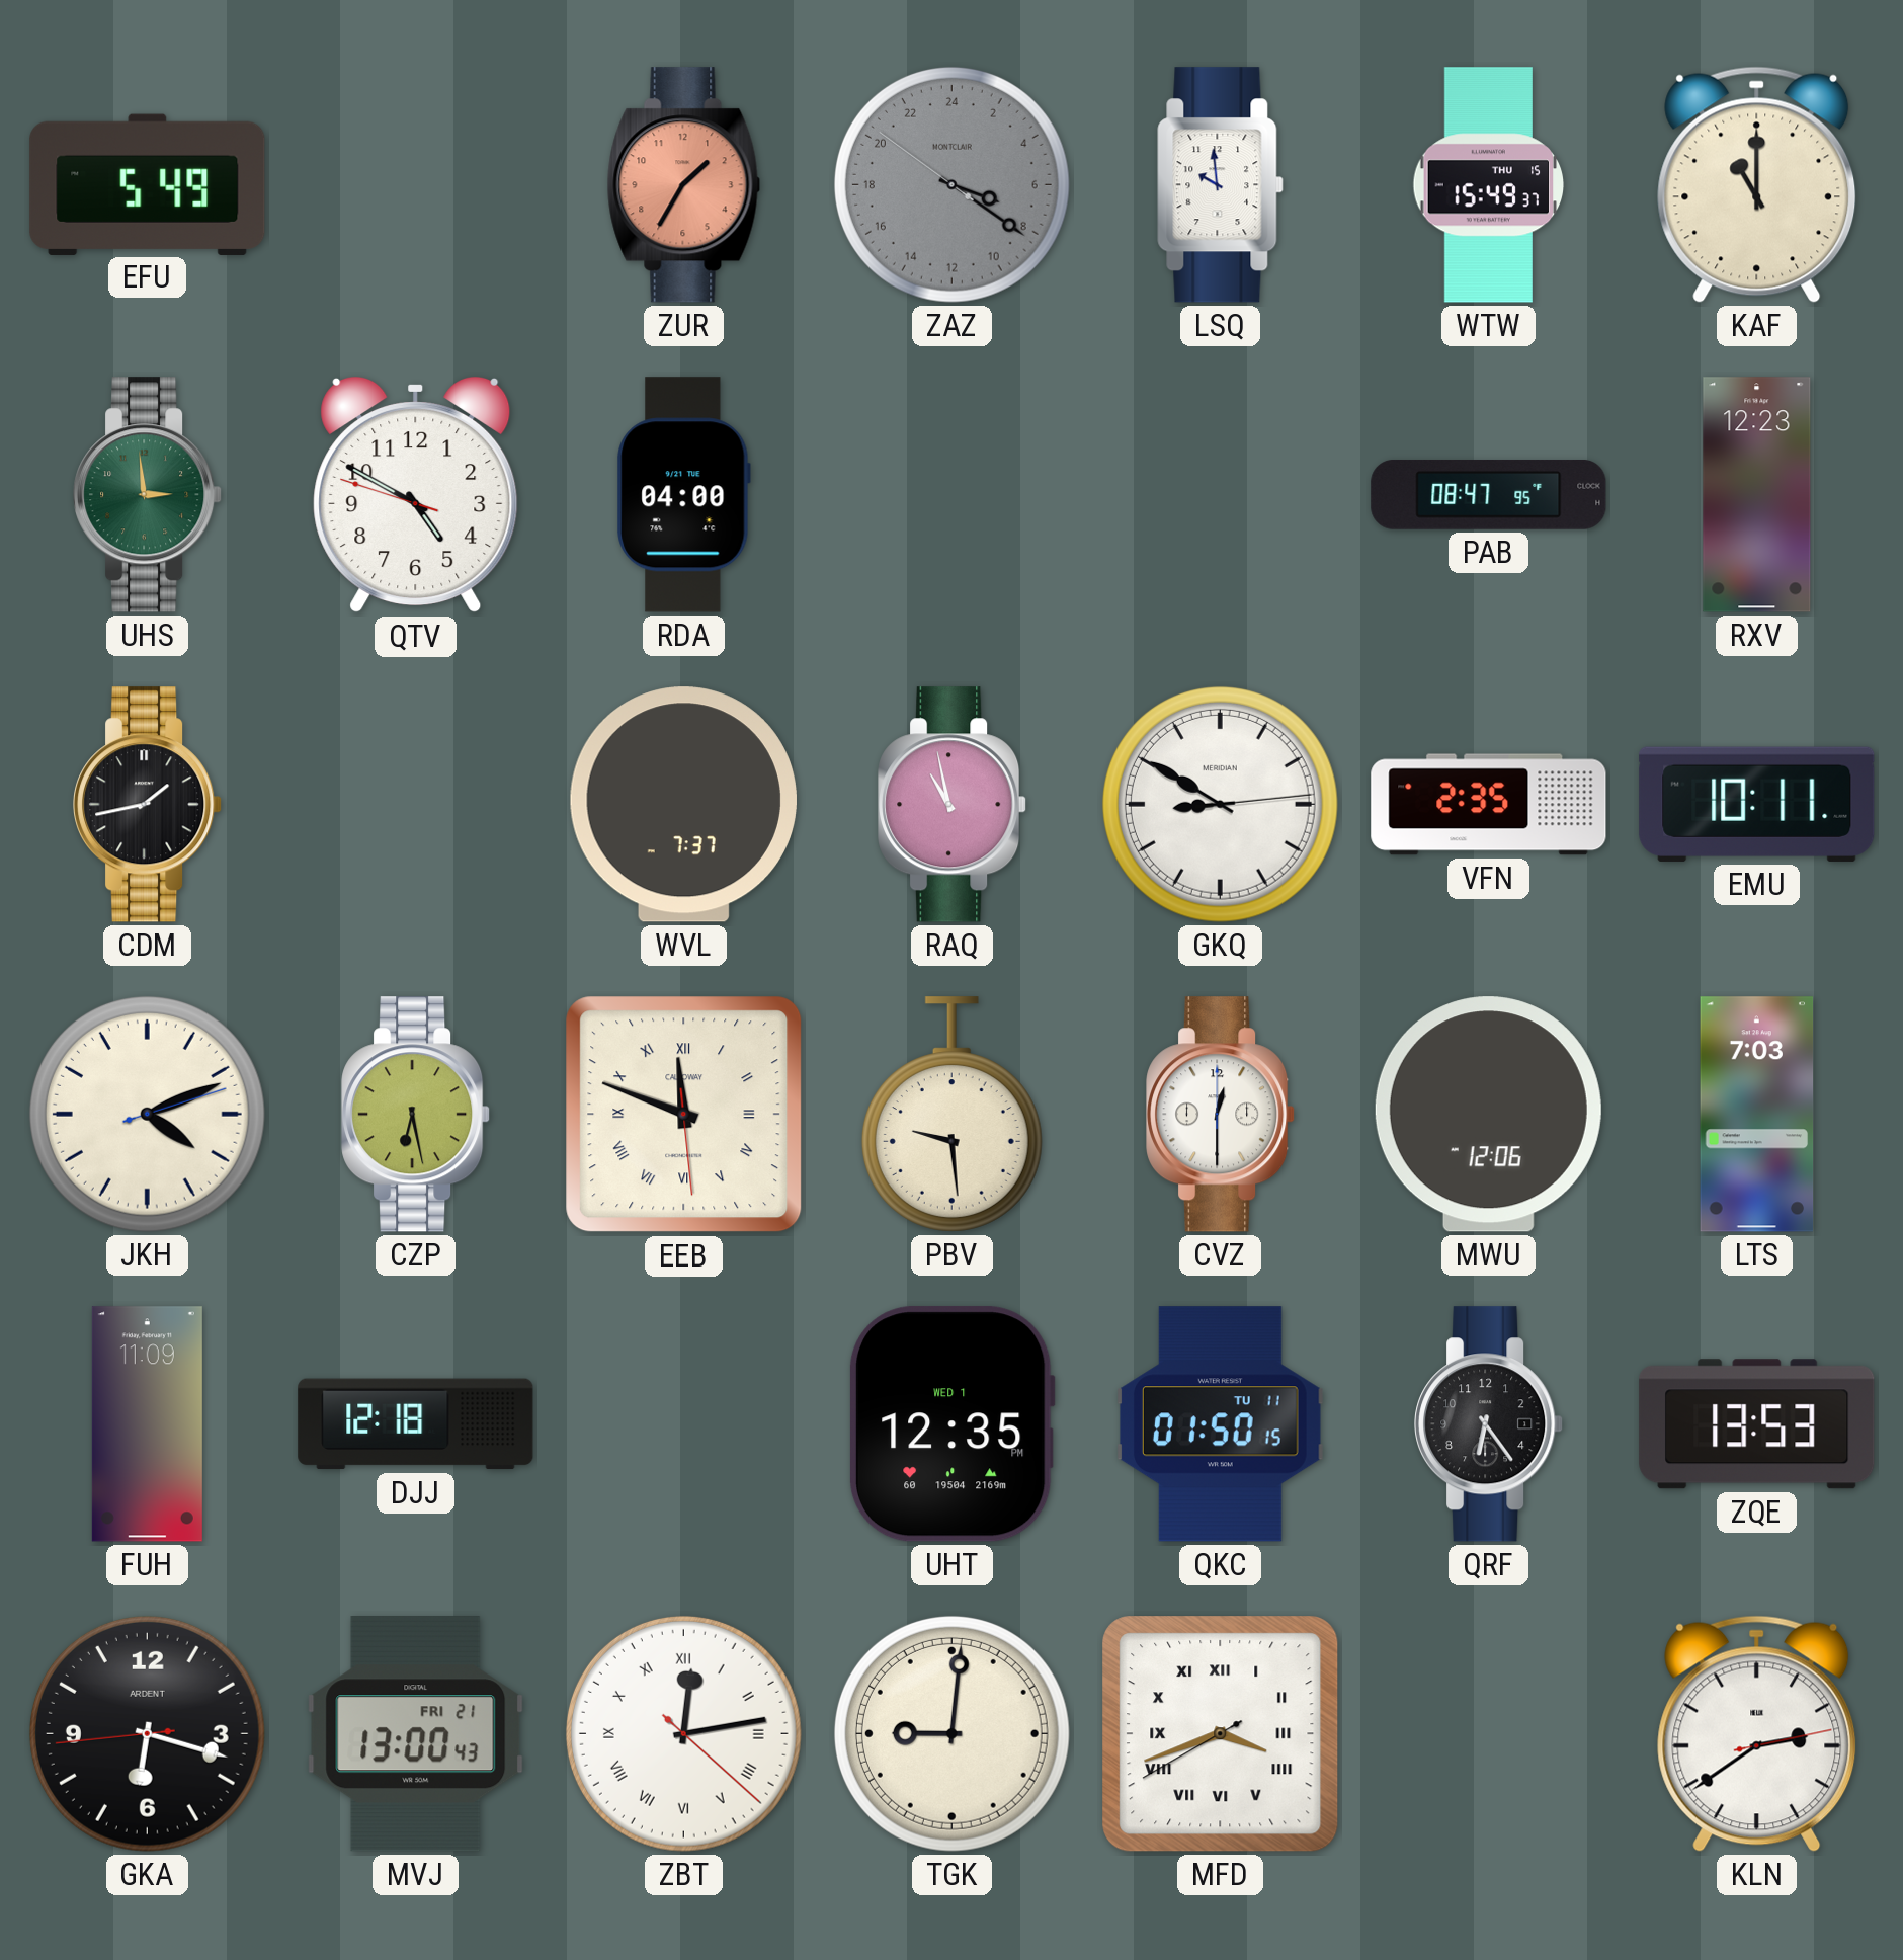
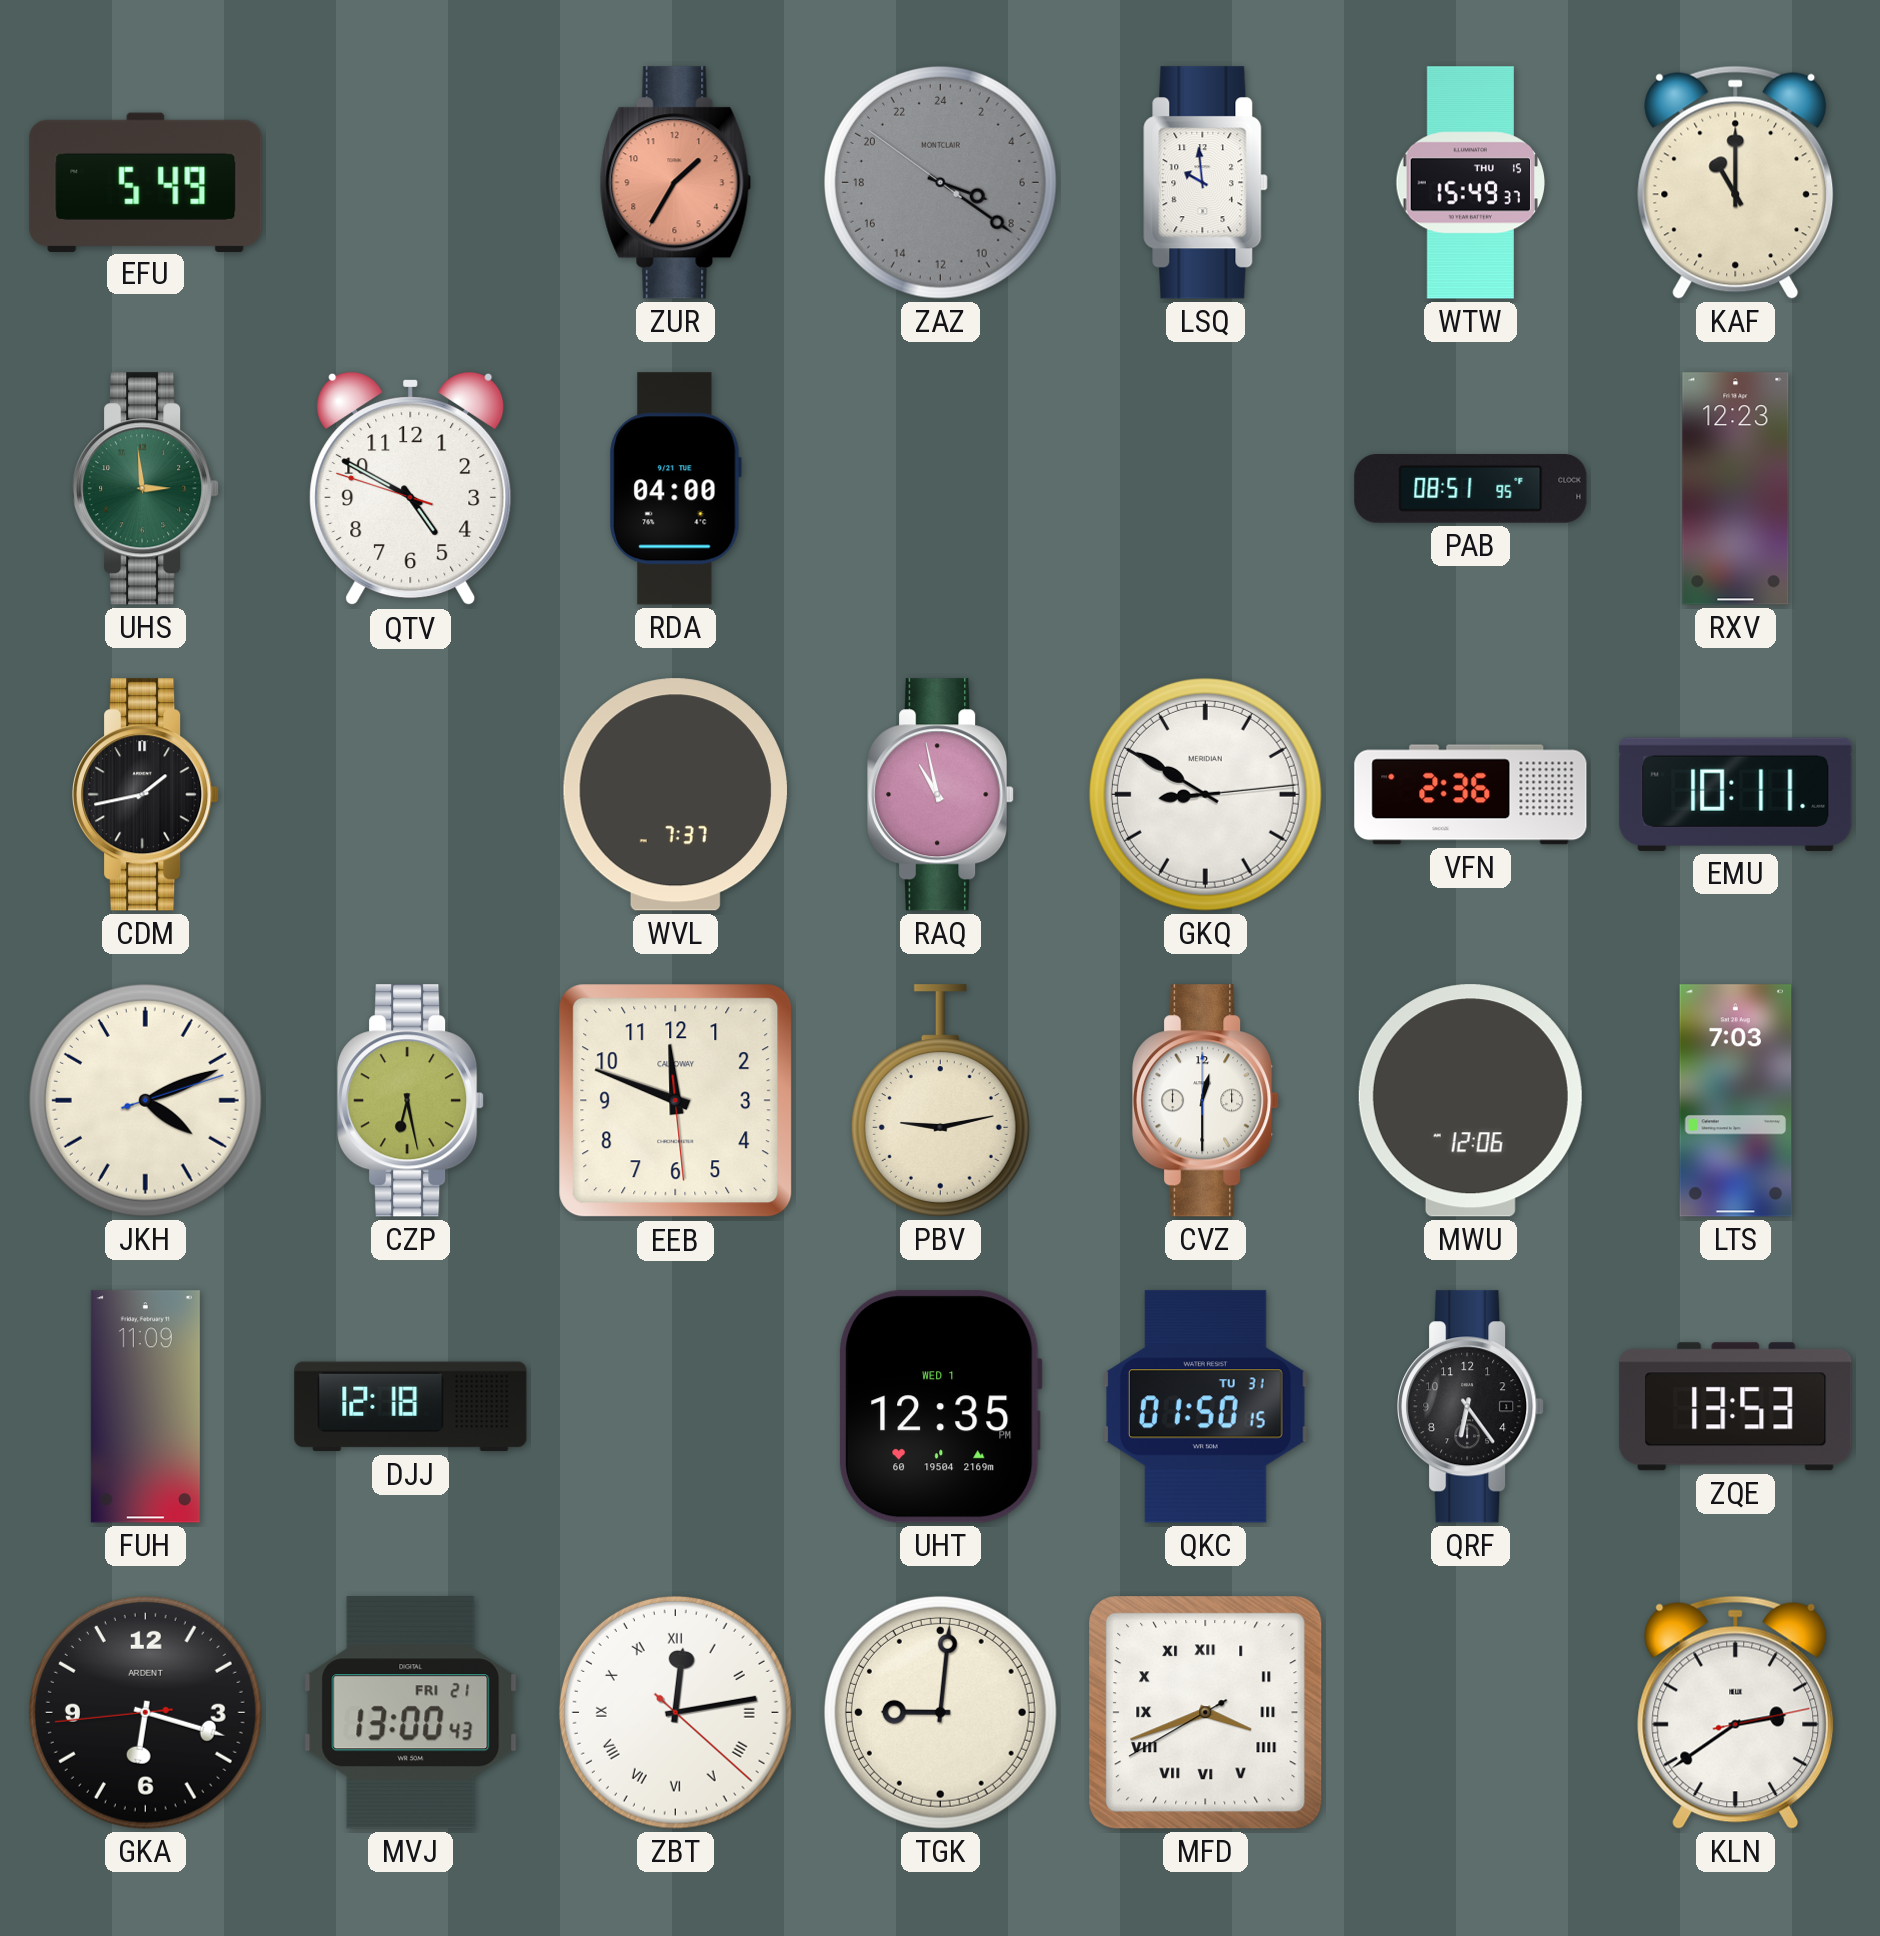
PAB: 08:47 -> 08:51 (1471, 489)
VFN: 2:35 -> 2:36 (1471, 795)
EEB numerals: Roman -> Arabic (676, 1101)
PBV: 9:29 -> 9:13 (940, 1101)
QKC date: TU 11 -> TU 31 (1205, 1407)
